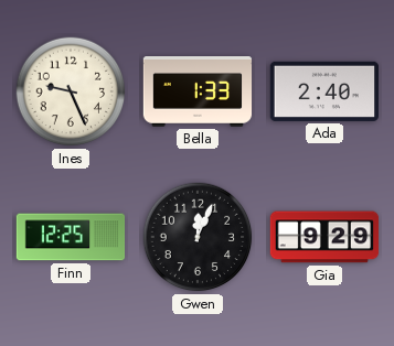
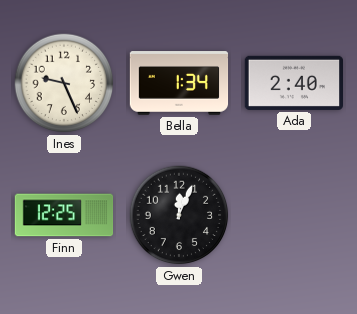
Bella: 1:33 -> 1:34 (179, 83)
Gia: 9:29 -> none (324, 237)
